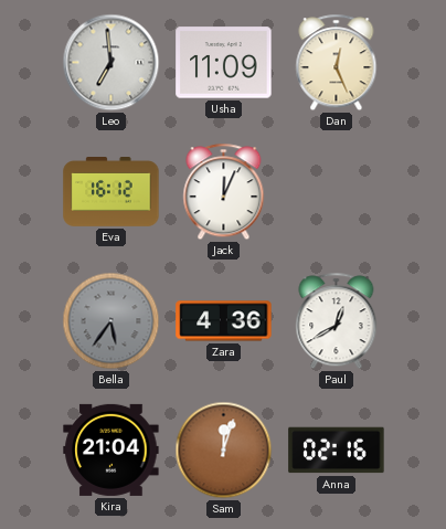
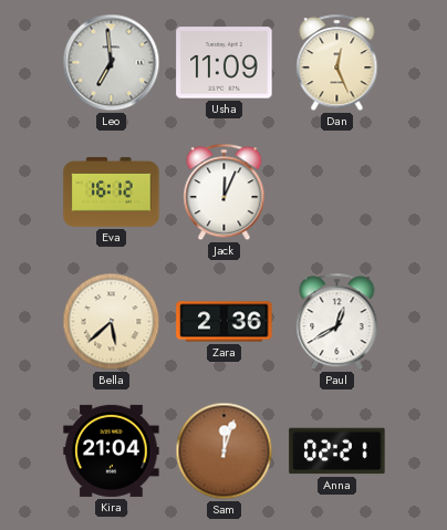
Bella: 5:36 -> 5:38 (112, 322)
Bella dial: grey -> cream (112, 322)
Zara: 4:36 -> 2:36 (225, 322)
Anna: 02:16 -> 02:21 (337, 451)
